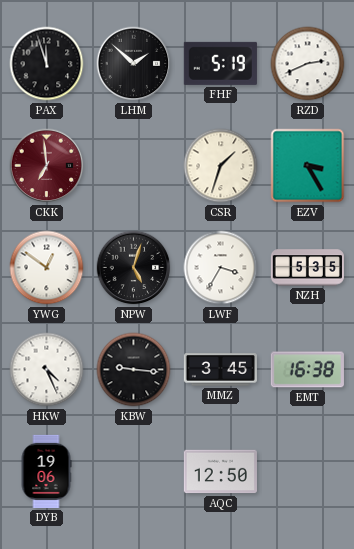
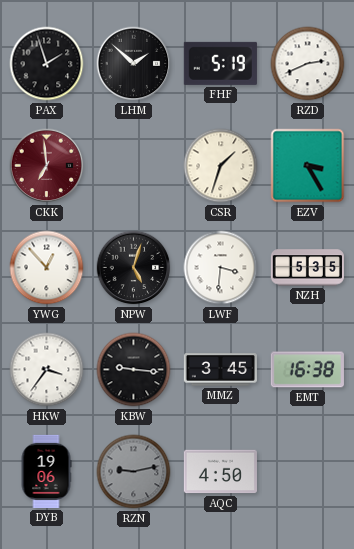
PAX: 11:57 -> 1:57 (47, 64)
YWG: 12:51 -> 12:53 (47, 268)
LWF: 3:35 -> 3:31 (221, 268)
HKW: 4:26 -> 3:36 (47, 370)
RZN: none -> 9:13 (134, 472)
AQC: 12:50 -> 4:50 (220, 472)
